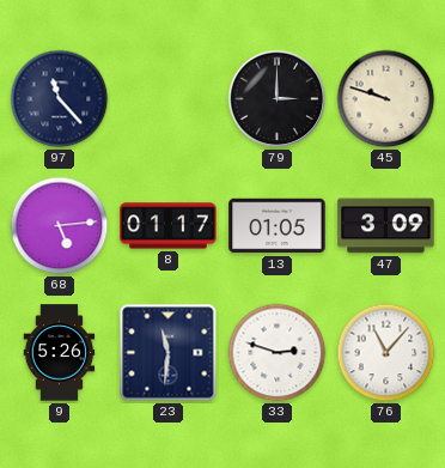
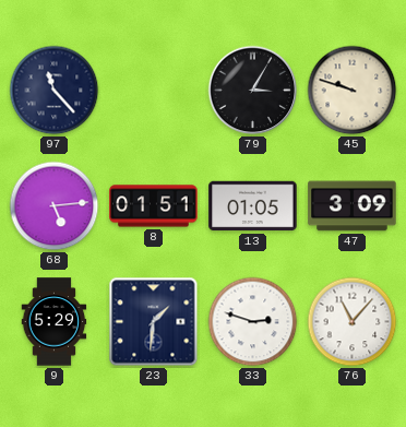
79: 3:00 -> 3:05 (253, 91)
8: 01:17 -> 01:51 (154, 206)
9: 5:26 -> 5:29 (55, 322)
23: 11:31 -> 1:31 (154, 322)
